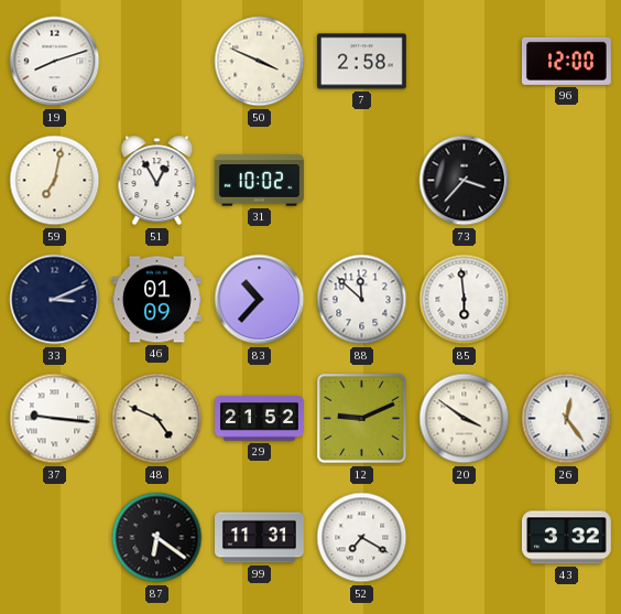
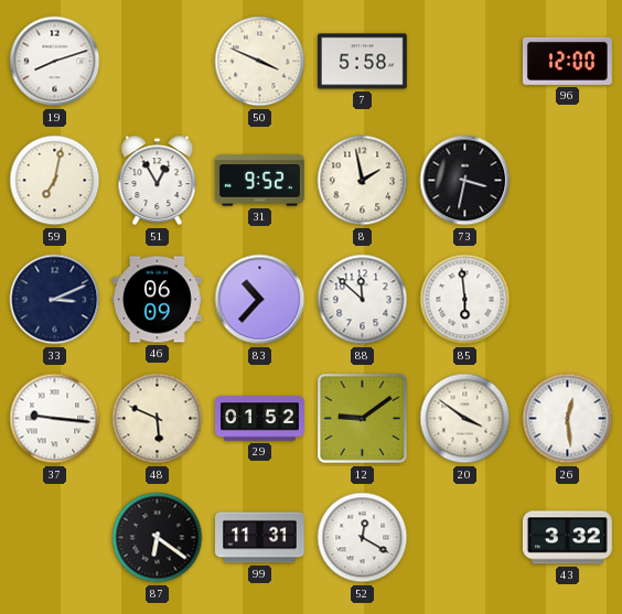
7: 2:58 -> 5:58 (362, 62)
31: 10:02 -> 9:52 (260, 181)
8: none -> 1:58 (363, 181)
73: 3:37 -> 3:32 (465, 181)
46: 01:09 -> 06:09 (157, 300)
48: 4:49 -> 5:49 (158, 419)
29: 21:52 -> 01:52 (260, 419)
12: 9:11 -> 9:09 (363, 419)
26: 12:24 -> 12:29 (568, 419)
52: 7:20 -> 12:20 (363, 538)
